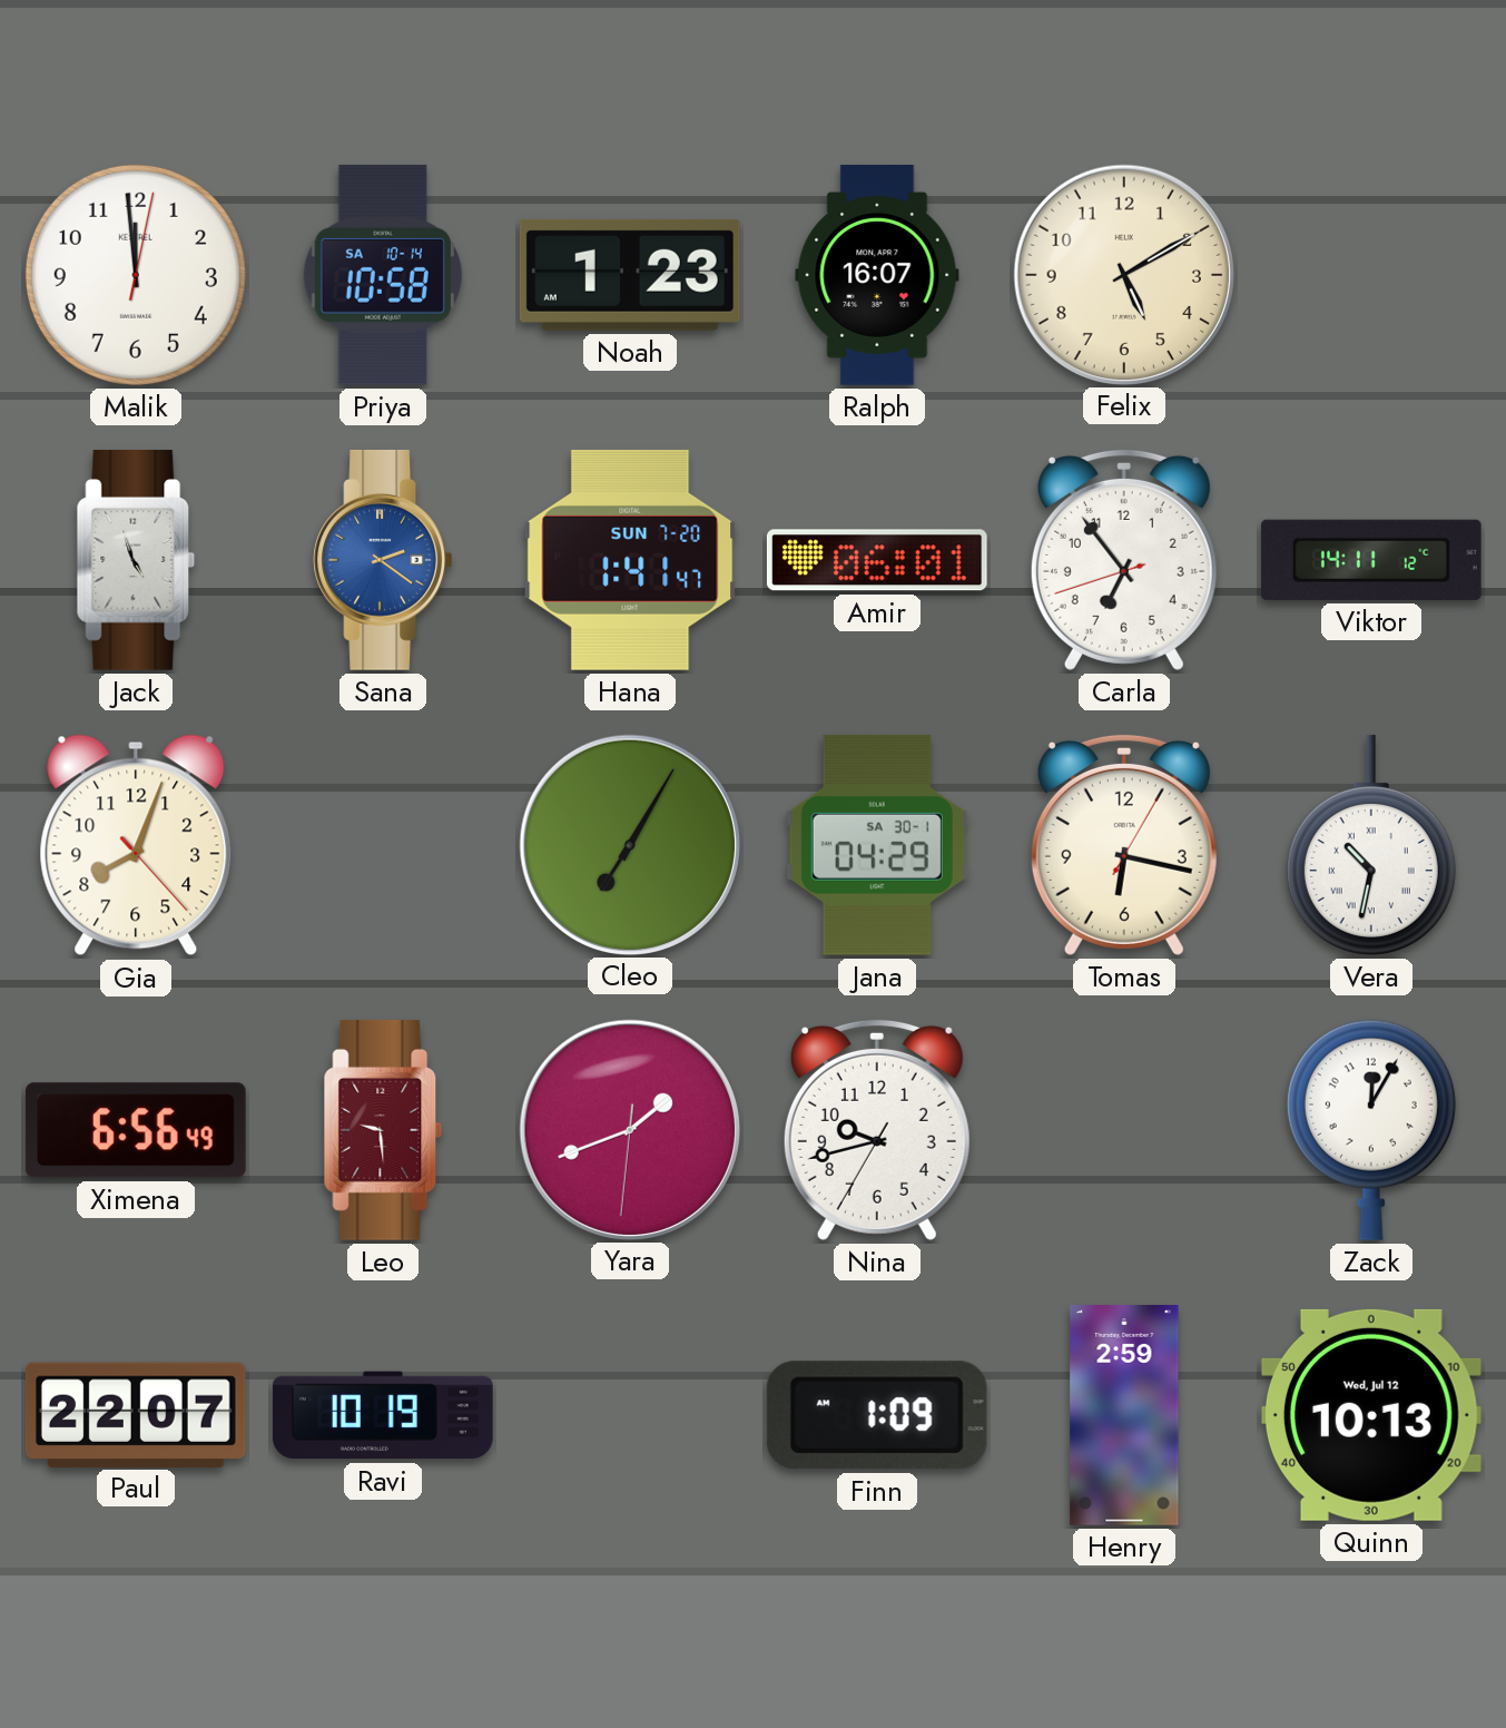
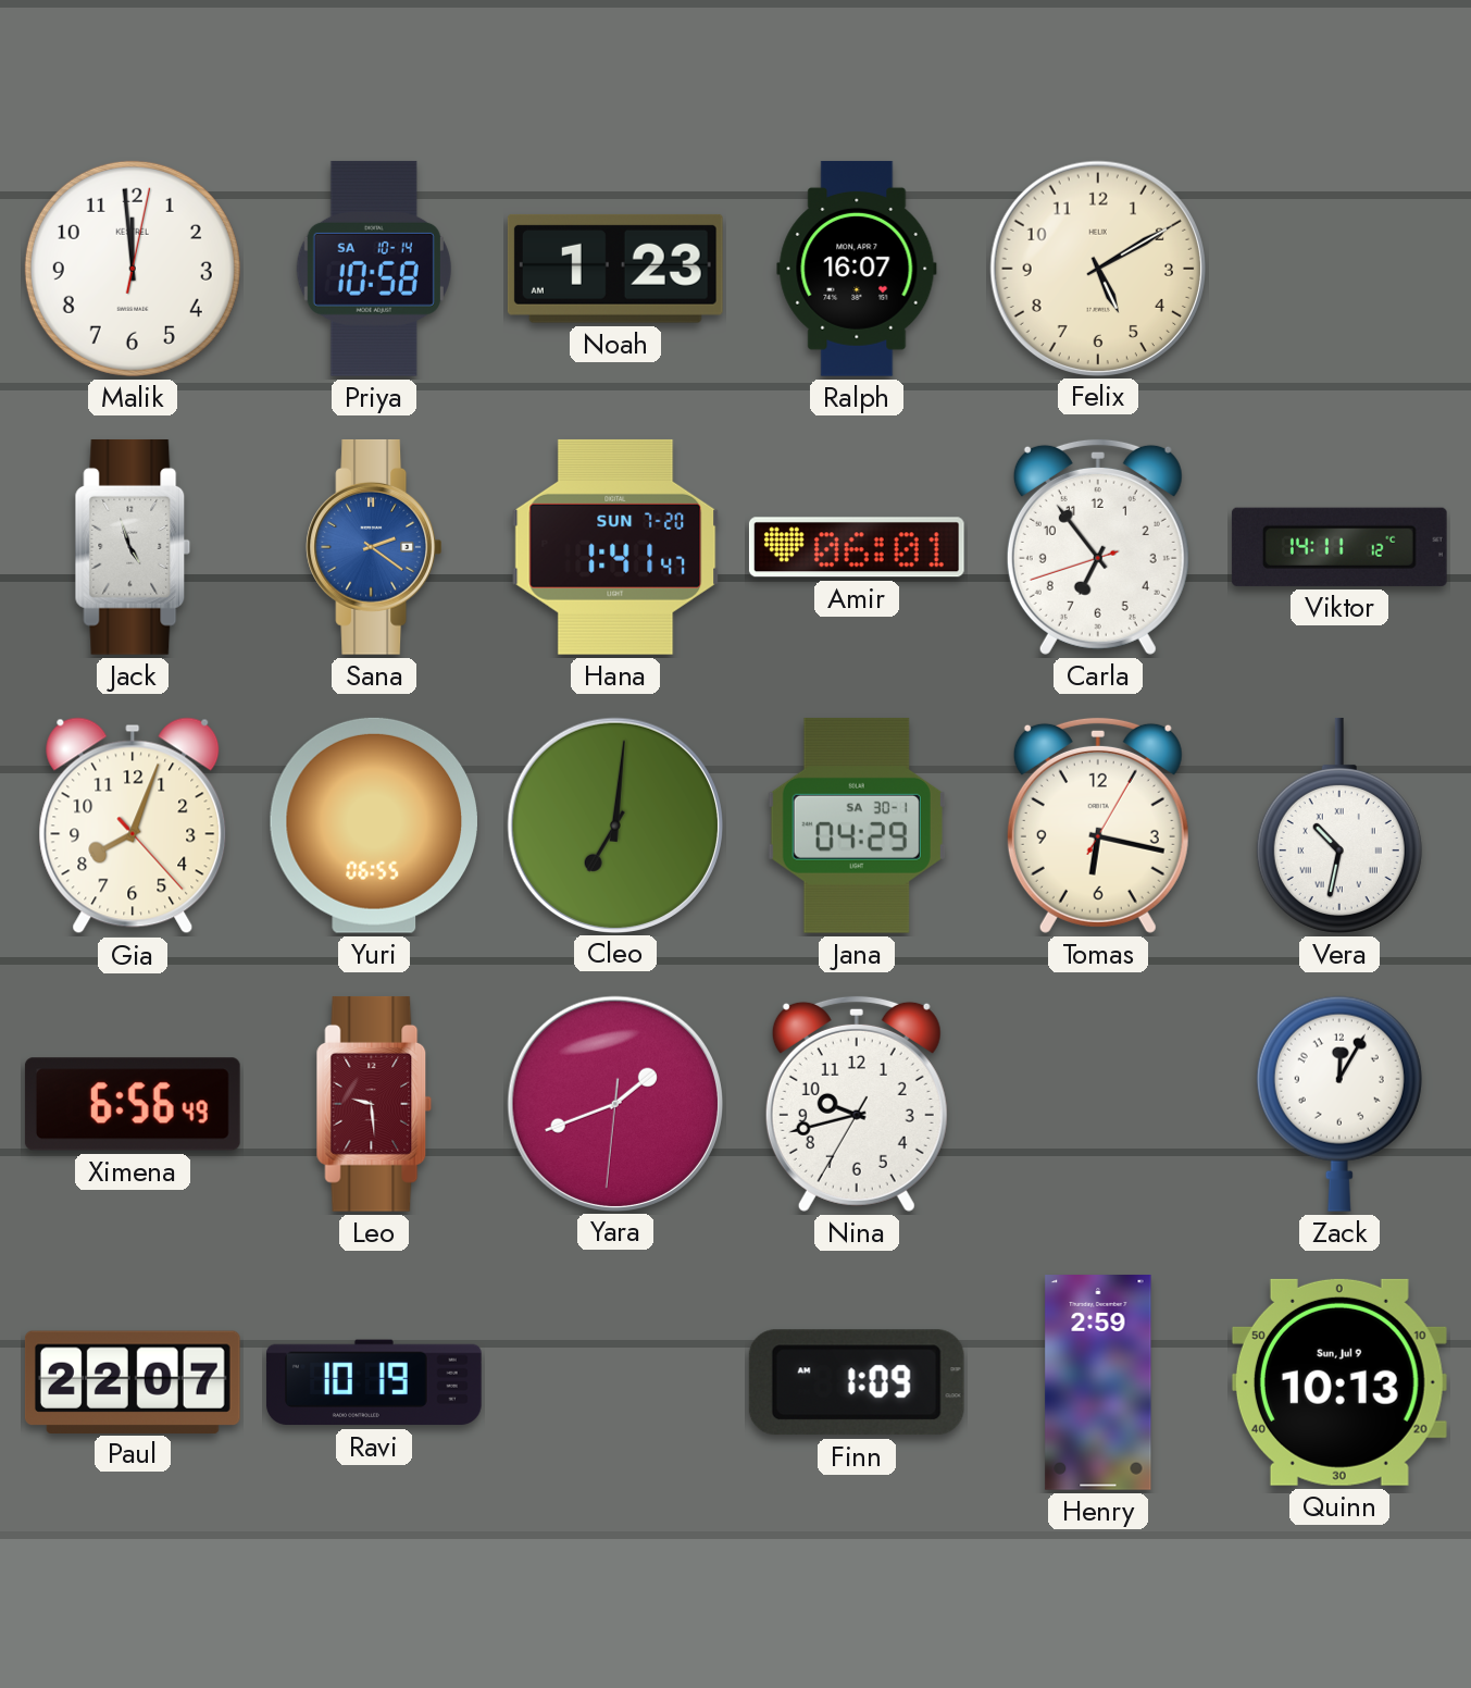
Yuri: none -> 06:55 (374, 826)
Cleo: 7:05 -> 7:01 (614, 824)
Quinn date: Wed, Jul 12 -> Sun, Jul 9 (1339, 1382)
